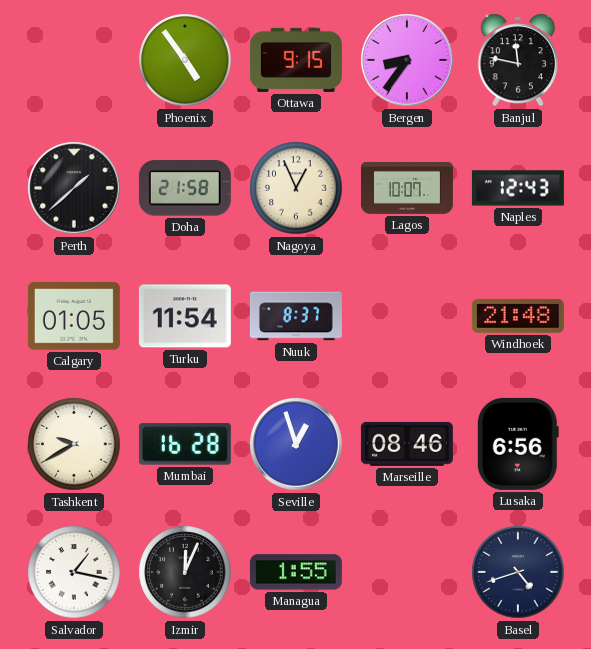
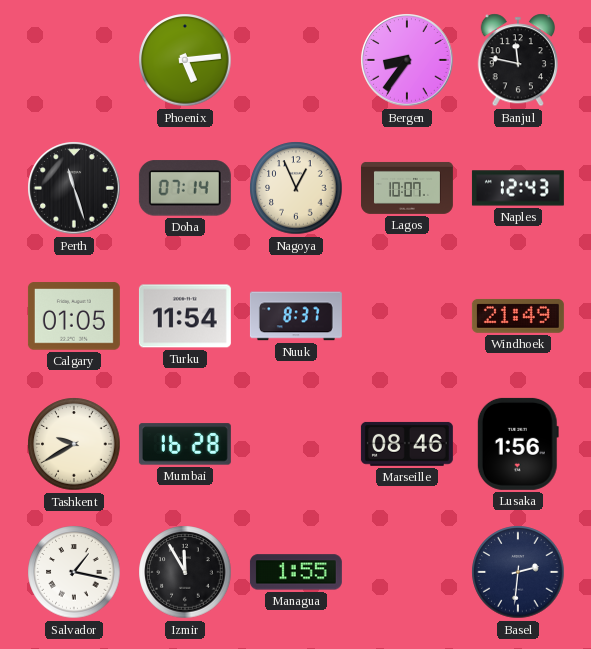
Phoenix: 4:54 -> 5:14 (185, 60)
Ottawa: 9:15 -> none (296, 60)
Perth: 1:38 -> 11:27 (74, 188)
Doha: 21:58 -> 07:14 (185, 188)
Windhoek: 21:48 -> 21:49 (518, 316)
Seville: 12:57 -> none (296, 444)
Lusaka: 6:56 -> 1:56 (518, 444)
Izmir: 12:04 -> 11:55 (185, 572)
Basel: 4:42 -> 2:31 (518, 572)
